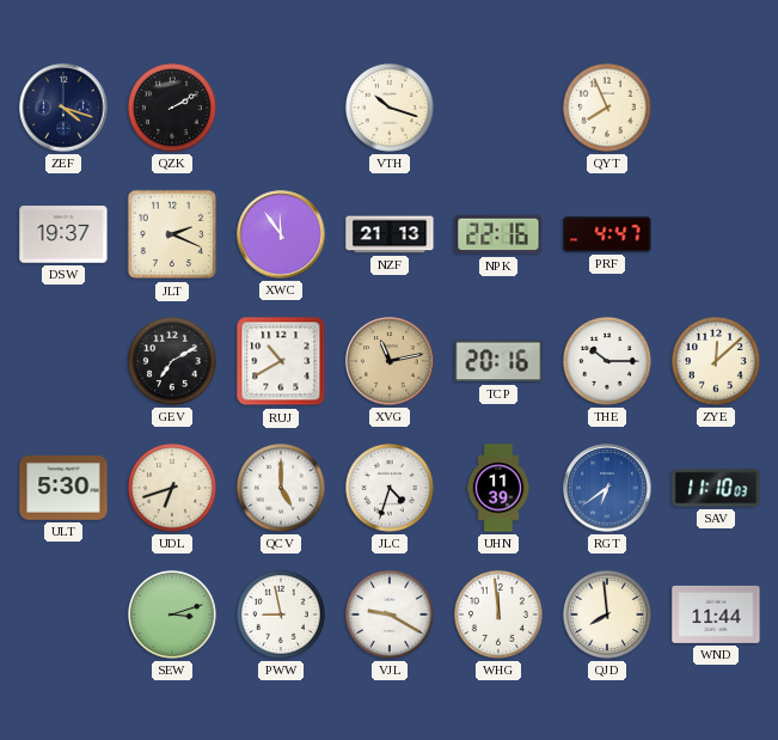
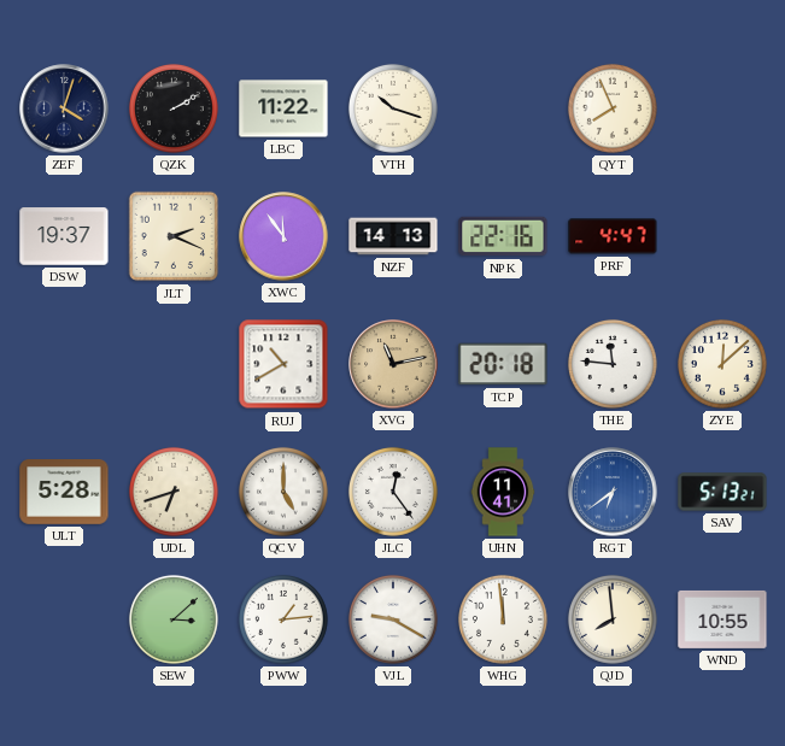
ZEF: 4:18 -> 4:03 (64, 108)
LBC: none -> 11:22 (283, 108)
NZF: 21:13 -> 14:13 (393, 236)
GEV: 7:10 -> none (172, 361)
TCP: 20:16 -> 20:18 (503, 364)
THE: 10:15 -> 11:46 (613, 364)
ULT: 5:30 -> 5:28 (64, 492)
JLC: 4:33 -> 12:24 (393, 492)
UHN: 11:39 -> 11:41 (503, 492)
SAV: 11:10 -> 5:13 (722, 492)
SEW: 3:12 -> 3:08 (174, 619)
PWW: 8:58 -> 1:14 (283, 619)
WND: 11:44 -> 10:55 (722, 619)
